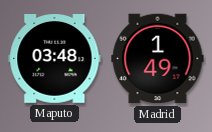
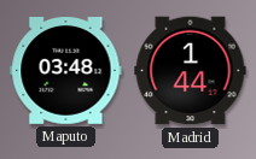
Madrid: 1:49 -> 1:44 (191, 71)
